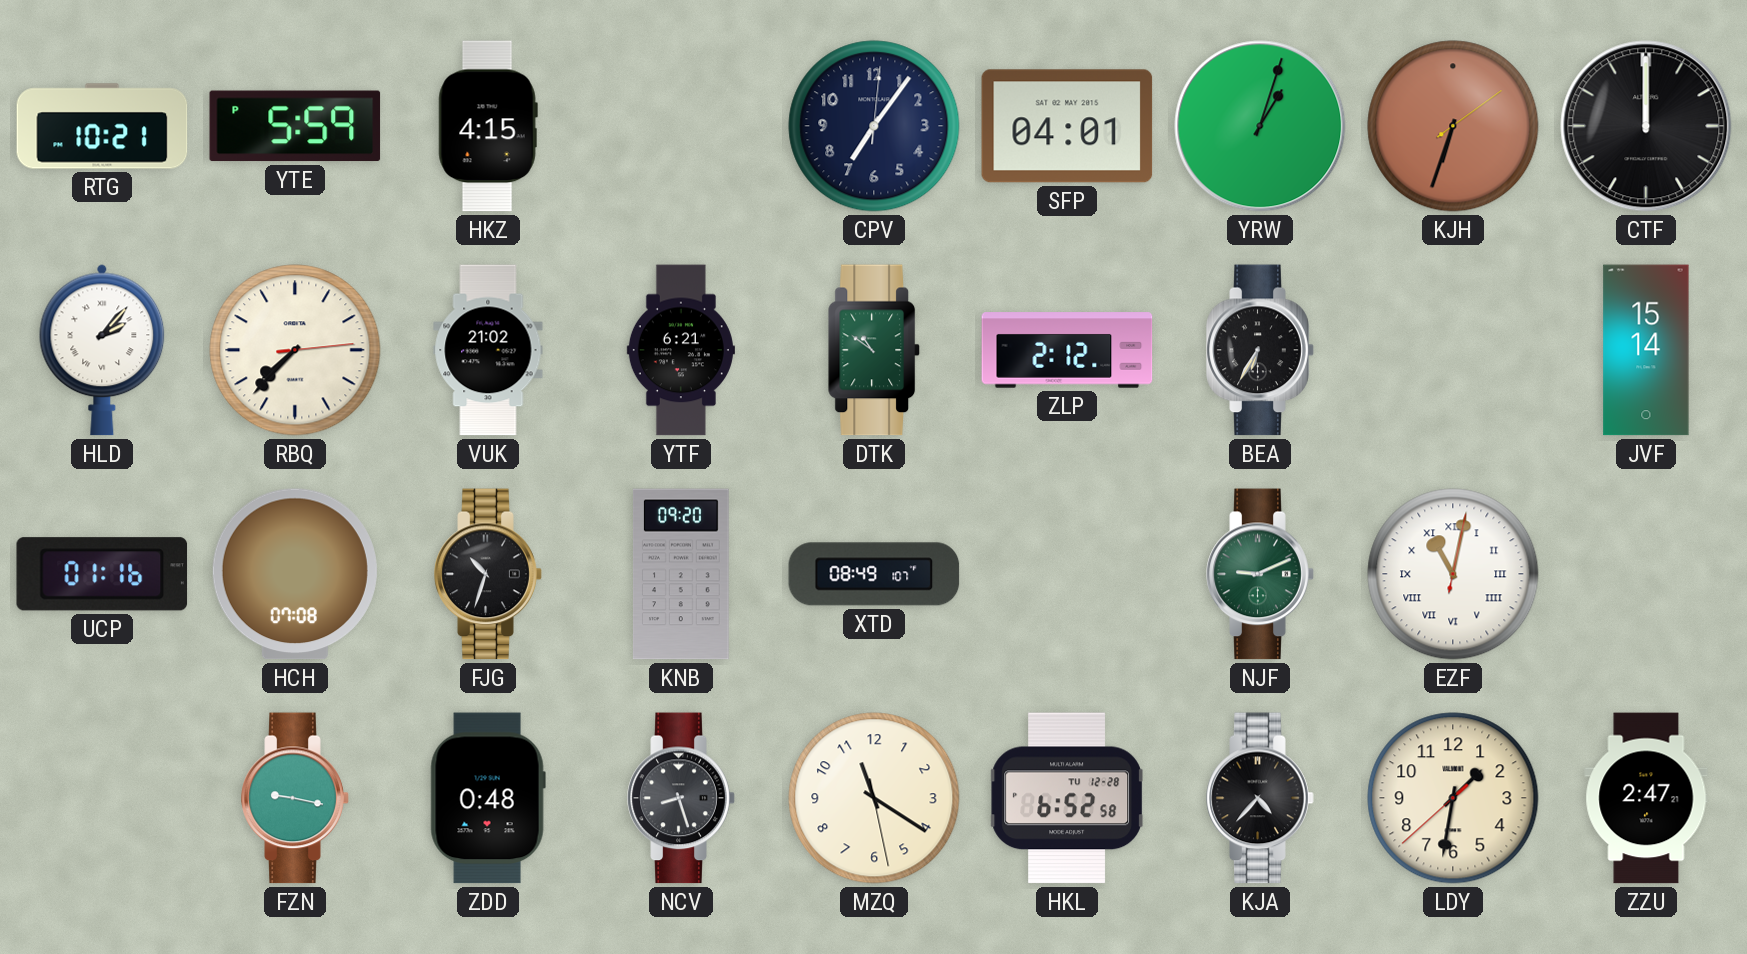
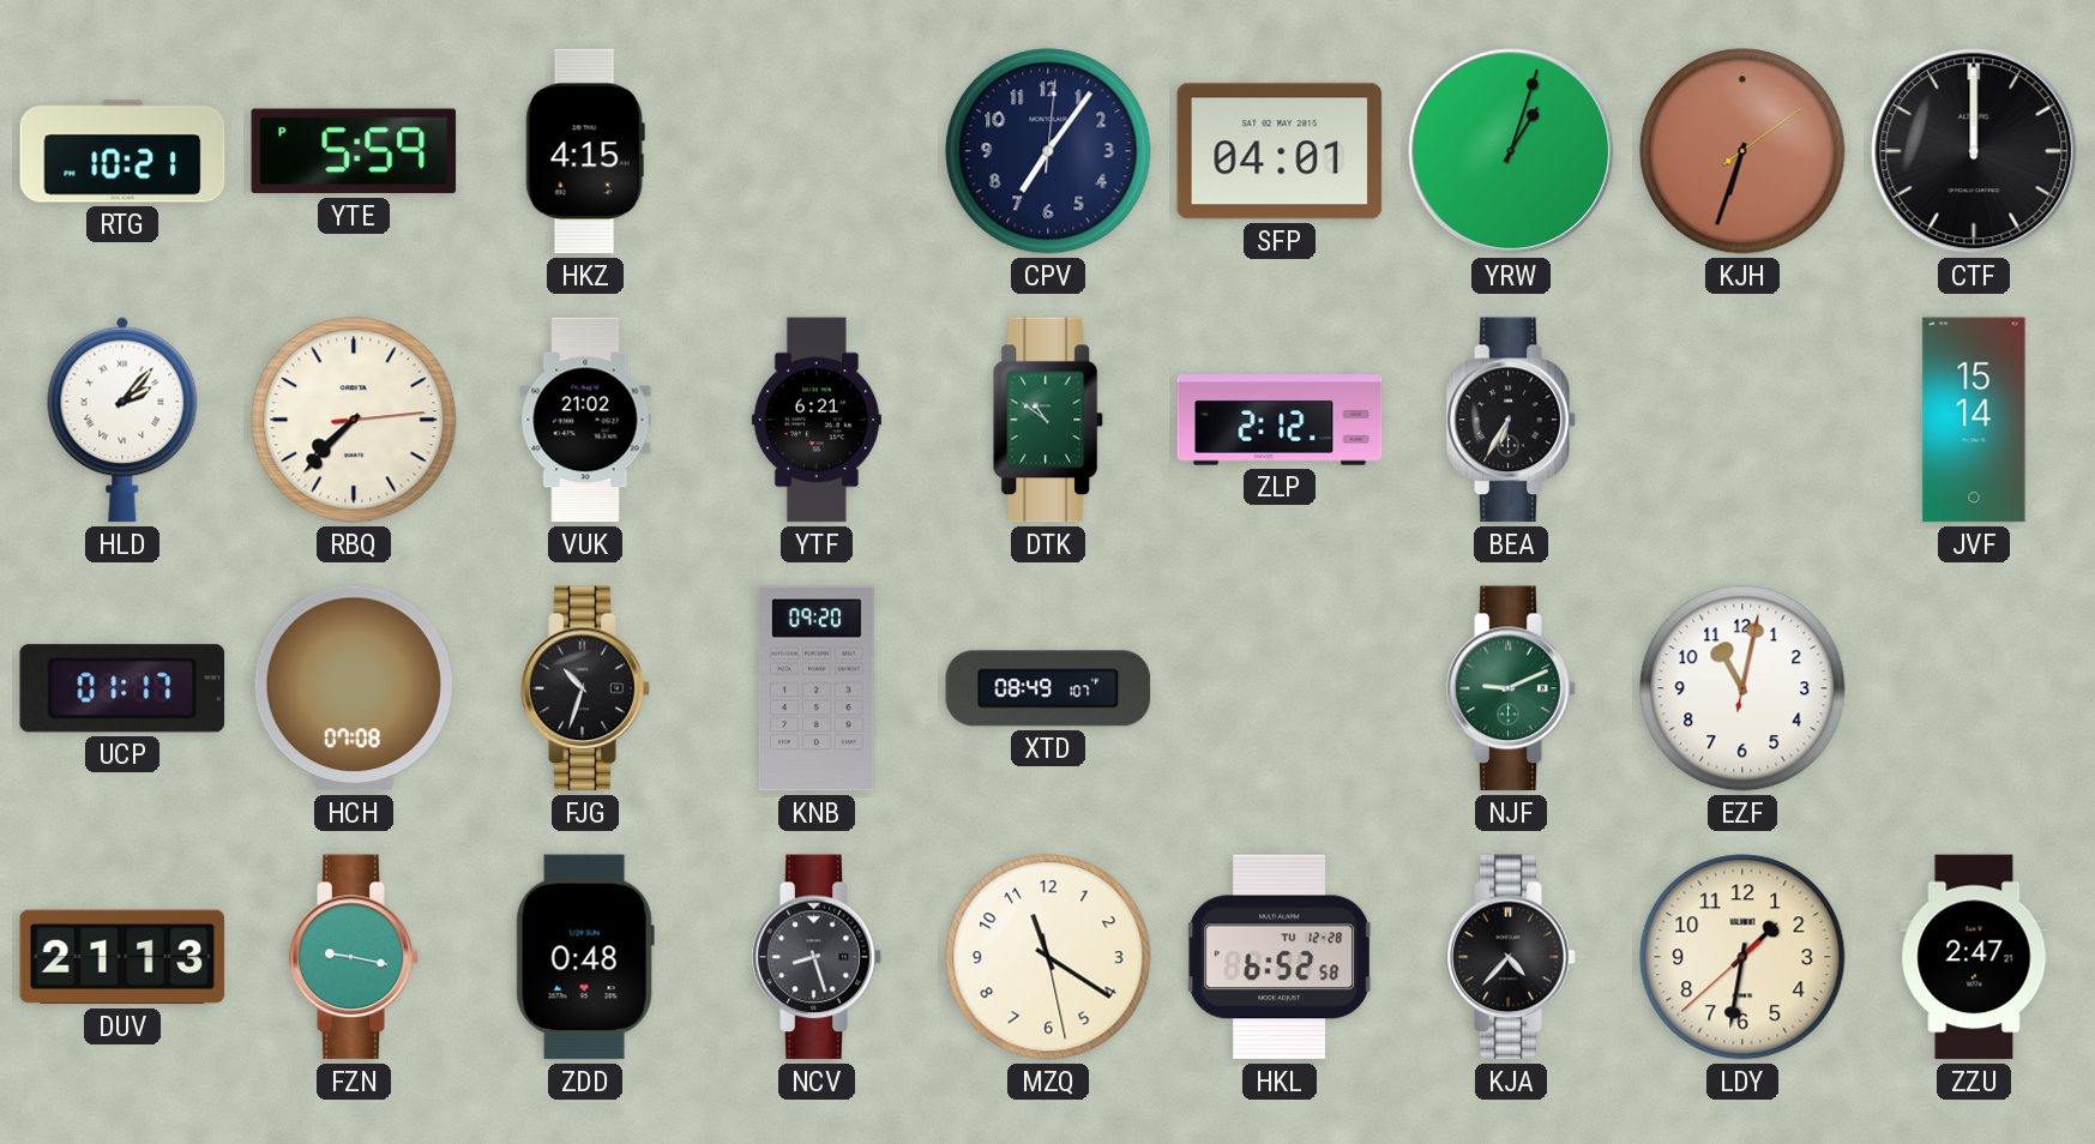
UCP: 01:16 -> 01:17 (122, 688)
EZF numerals: Roman -> Arabic (1742, 688)
DUV: none -> 21:13 (122, 957)
